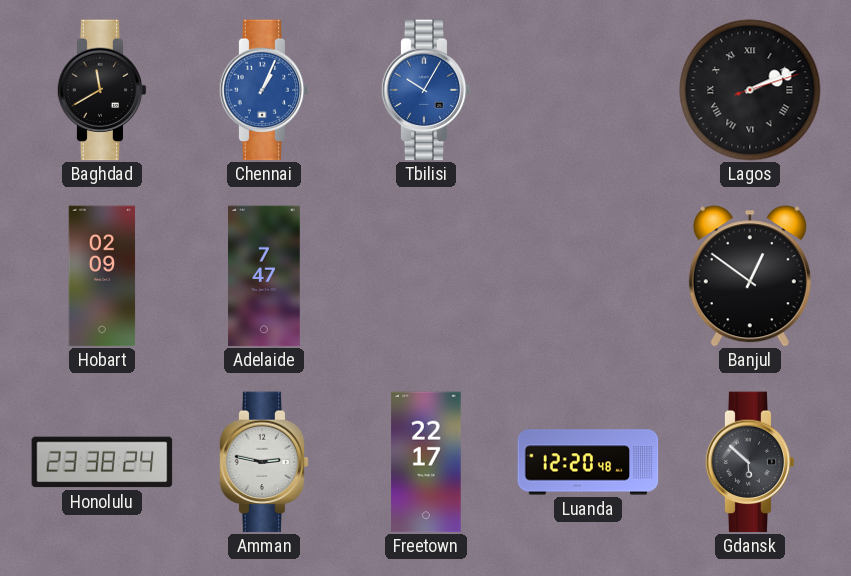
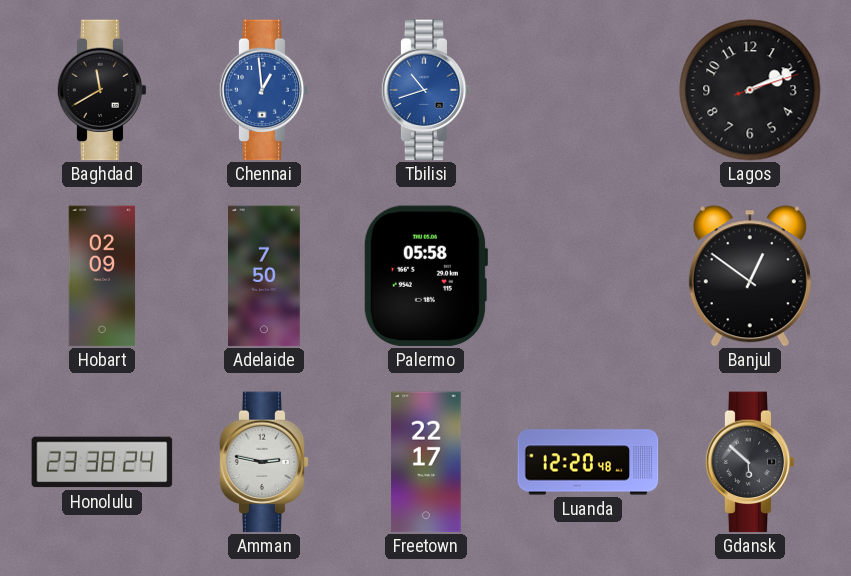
Chennai: 1:04 -> 12:59 (264, 90)
Tbilisi: 10:05 -> 10:42 (426, 90)
Lagos numerals: Roman -> Arabic (750, 90)
Adelaide: 7:47 -> 7:50 (265, 276)
Palermo: none -> 05:58 (425, 276)
